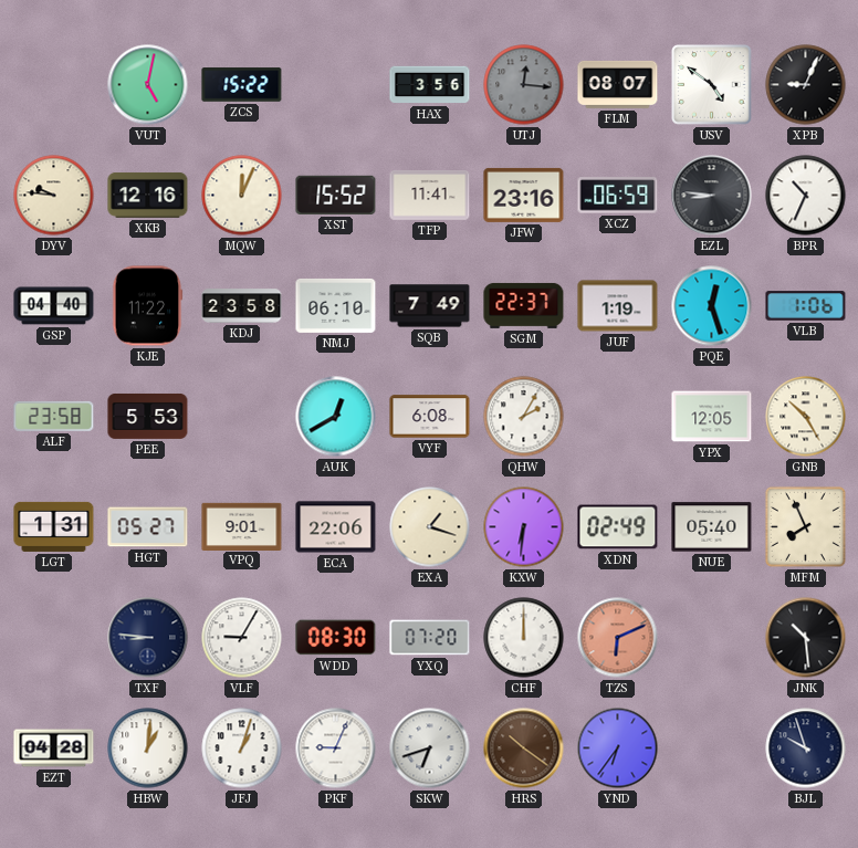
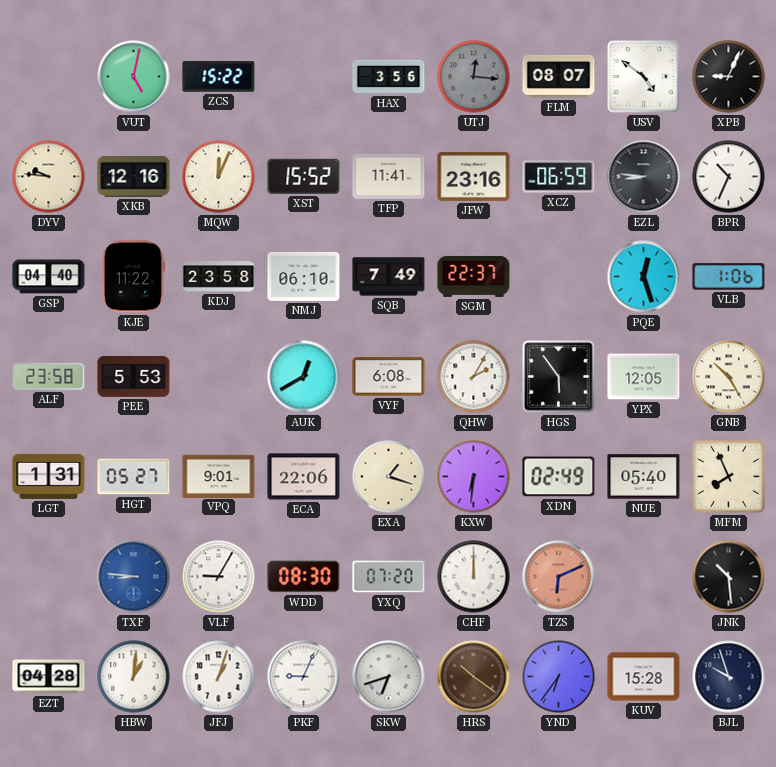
JUF: 1:19 -> none (618, 306)
HGS: none -> 5:54 (559, 377)
TXF dial: navy -> blue (134, 577)
KUV: none -> 15:28 (644, 677)
